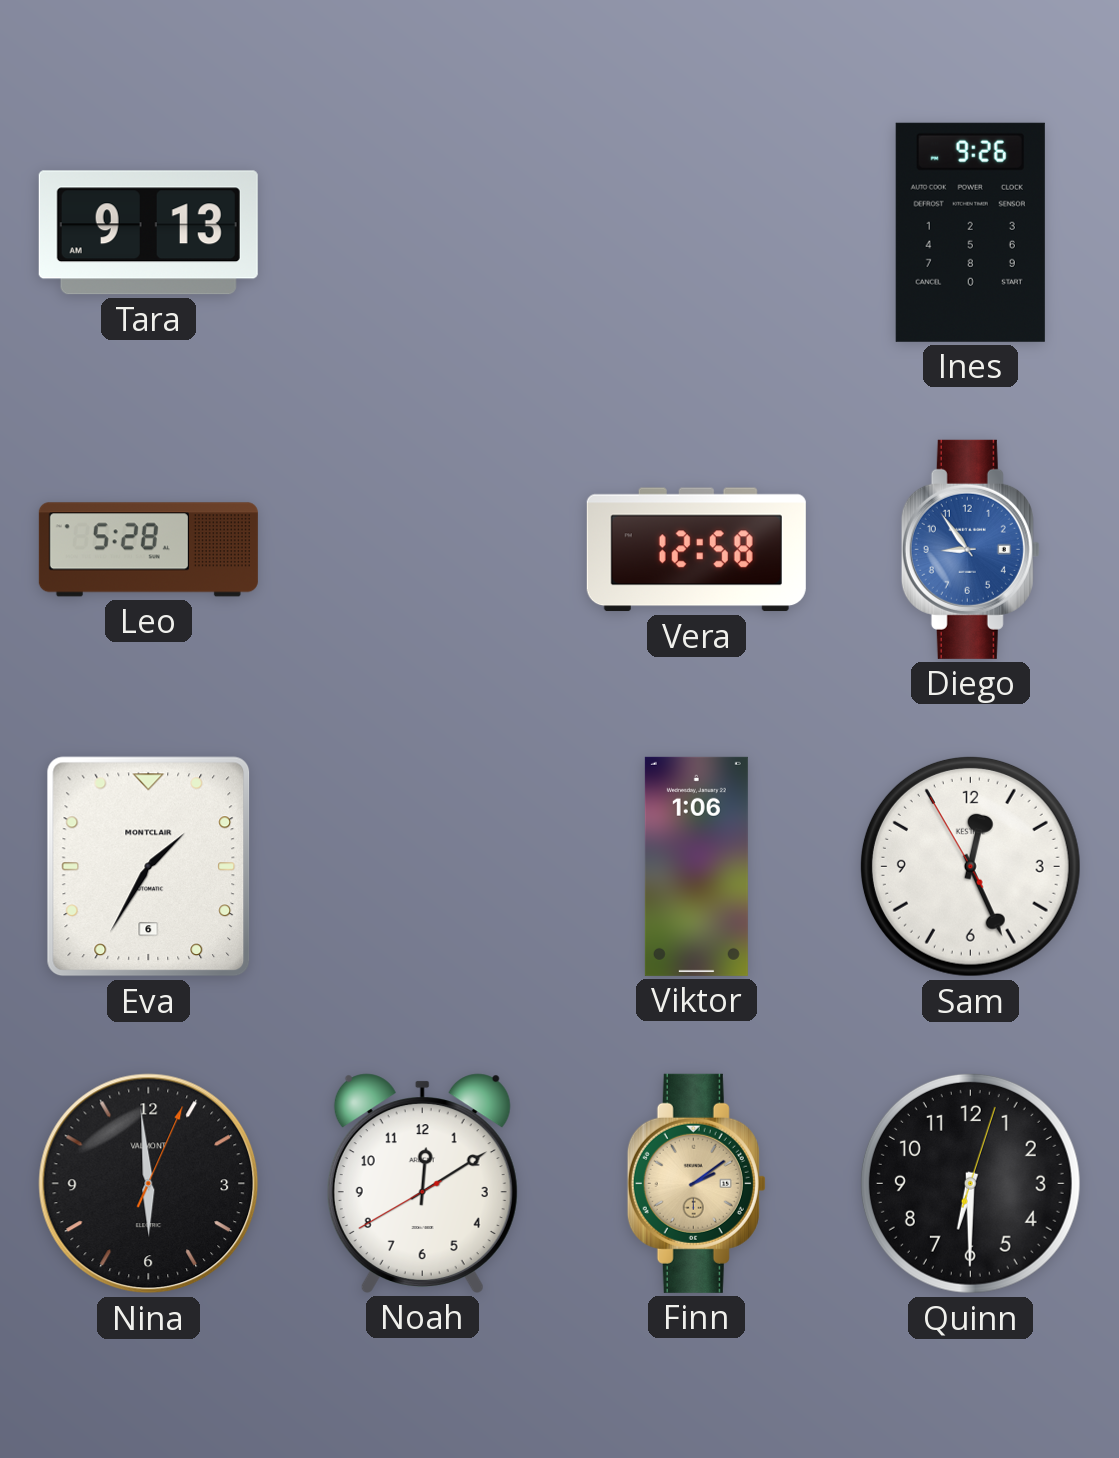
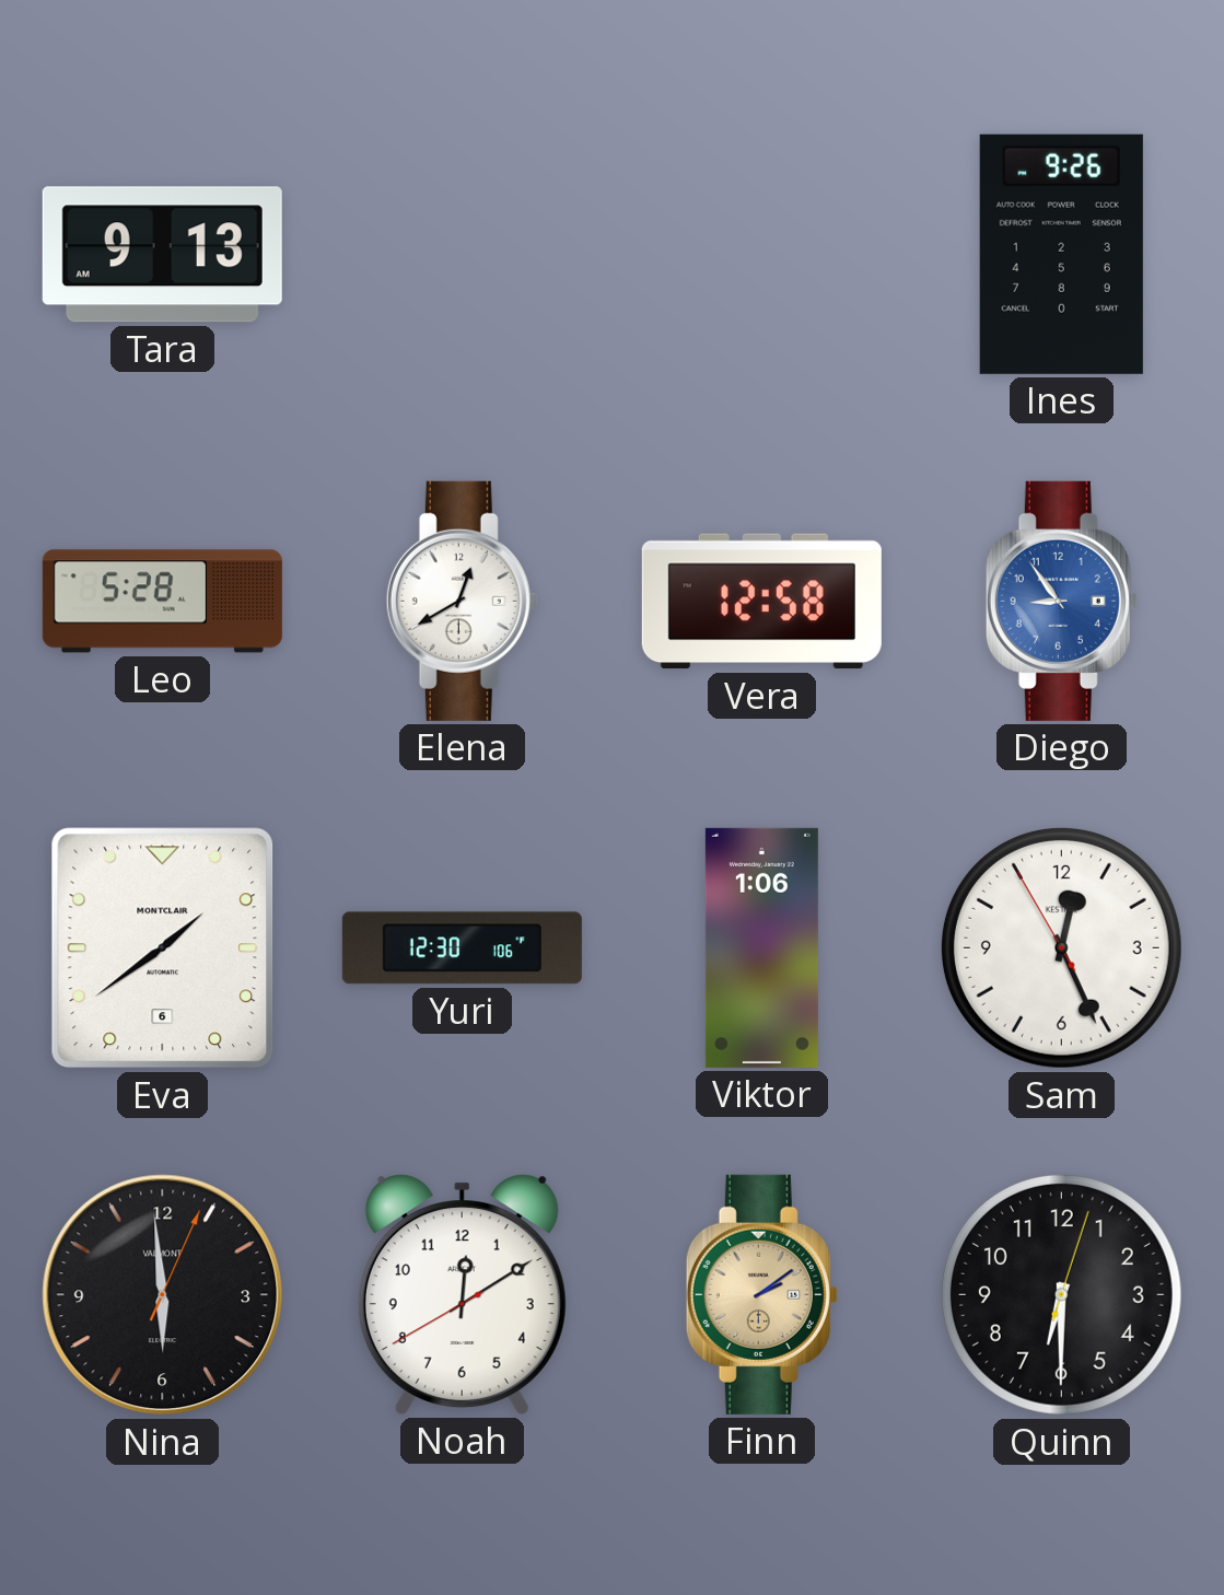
Elena: none -> 12:40 (462, 601)
Eva: 1:35 -> 1:39 (163, 948)
Yuri: none -> 12:30 (462, 948)
